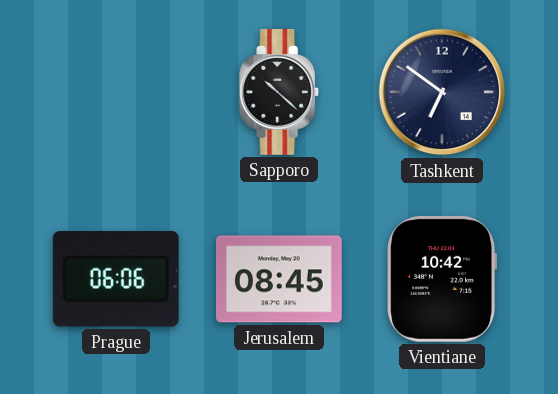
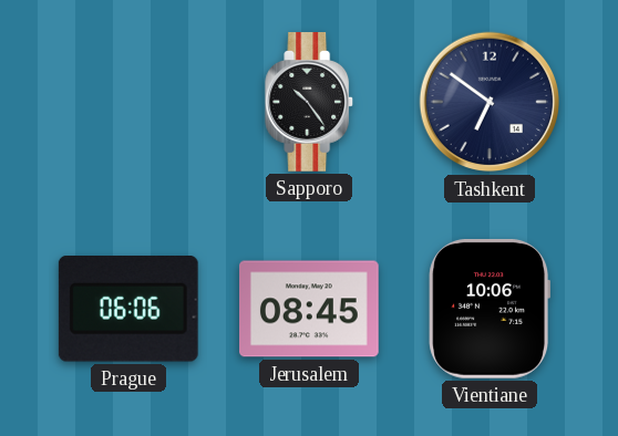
Sapporo: 10:22 -> 10:24 (310, 103)
Vientiane: 10:42 -> 10:06 (488, 309)
